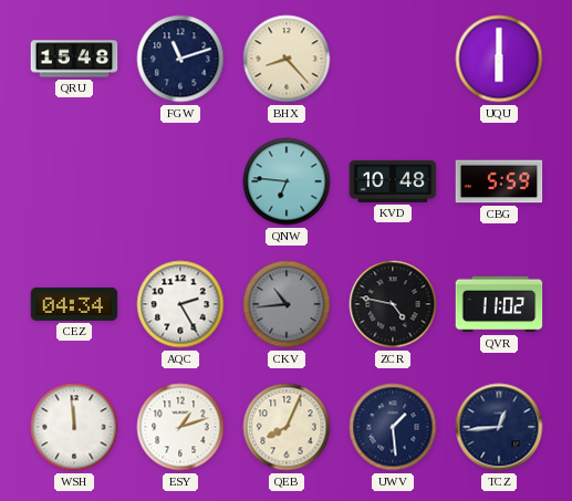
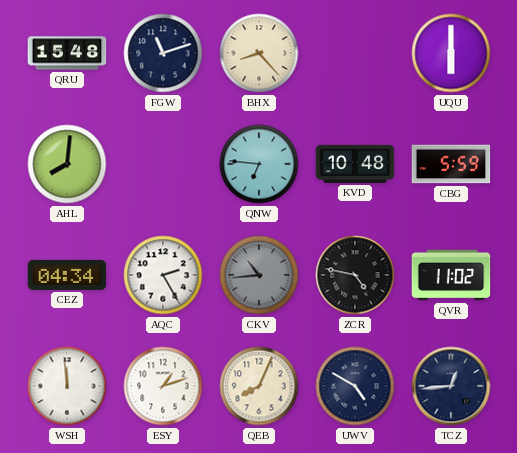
AHL: none -> 8:01 (67, 164)
UWV: 1:29 -> 4:50 (355, 386)
